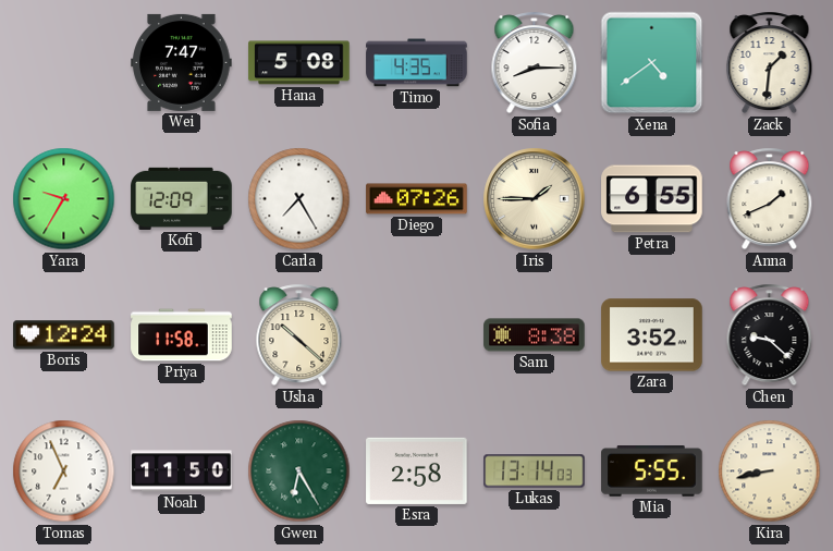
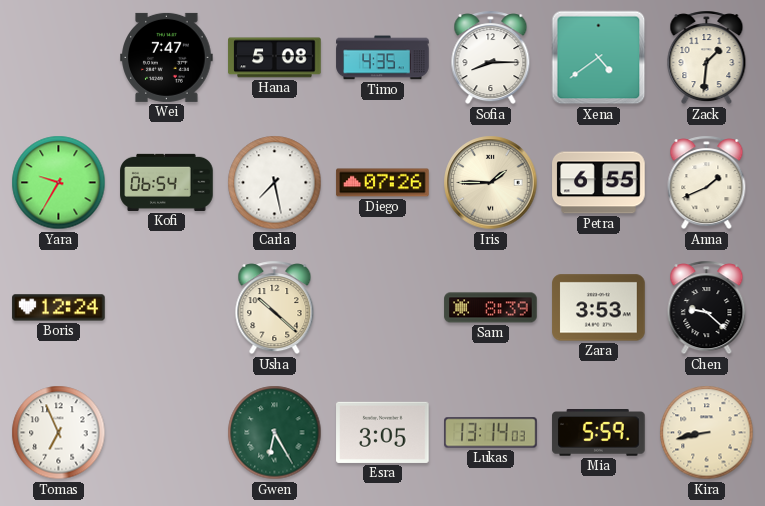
Kofi: 12:09 -> 06:54 (167, 182)
Carla: 7:25 -> 7:28 (275, 183)
Priya: 11:58 -> none (182, 335)
Sam: 8:38 -> 8:39 (491, 308)
Zara: 3:52 -> 3:53 (599, 308)
Noah: 11:50 -> none (182, 472)
Esra: 2:58 -> 3:05 (383, 432)
Mia: 5:55 -> 5:59 (599, 433)
